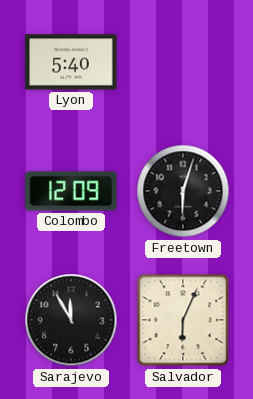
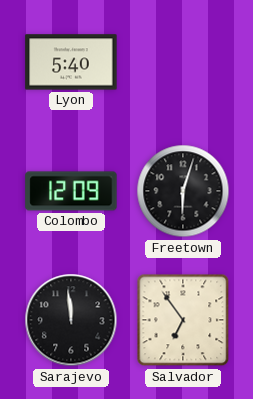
Sarajevo: 11:55 -> 11:59 (71, 320)
Salvador: 6:04 -> 6:54 (183, 320)
